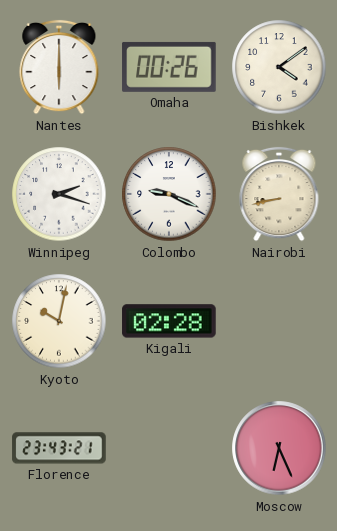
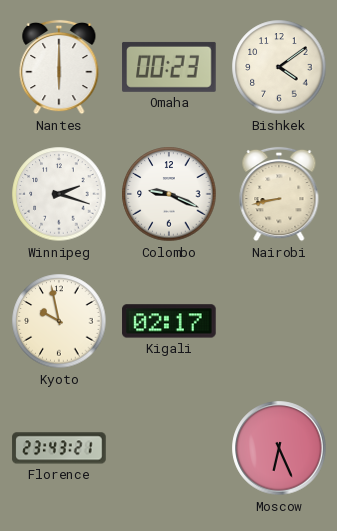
Omaha: 00:26 -> 00:23 (169, 67)
Kyoto: 10:02 -> 9:58 (59, 321)
Kigali: 02:28 -> 02:17 (169, 321)
